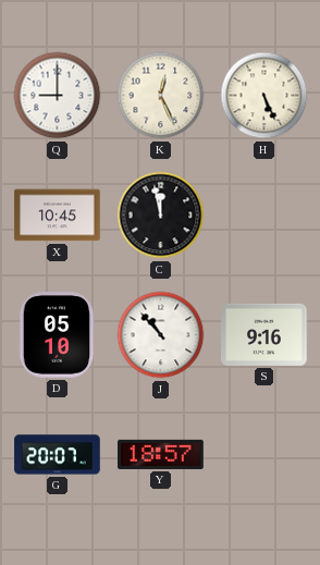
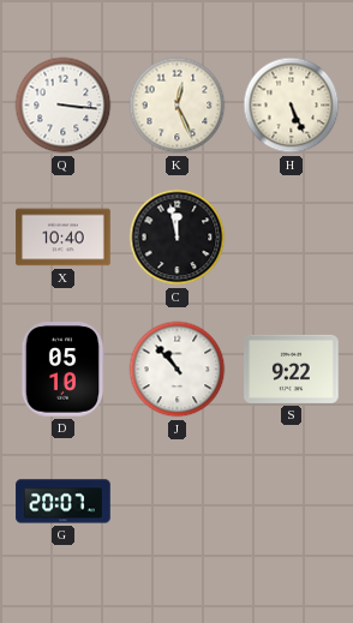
Q: 9:00 -> 3:16 (64, 106)
X: 10:45 -> 10:40 (64, 238)
S: 9:16 -> 9:22 (292, 369)
Y: 18:57 -> none (161, 454)
